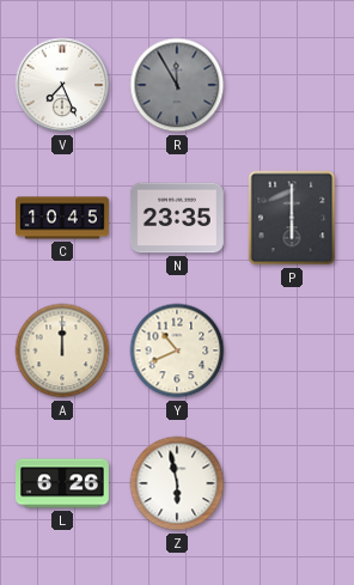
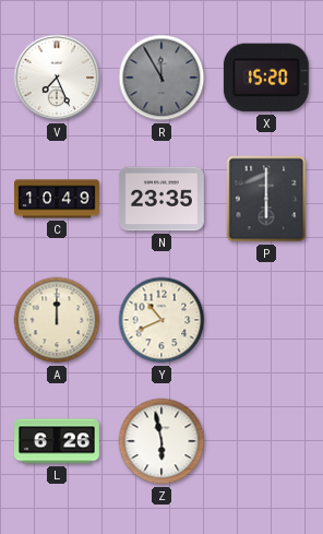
X: none -> 15:20 (266, 78)
C: 10:45 -> 10:49 (58, 199)
